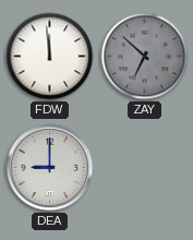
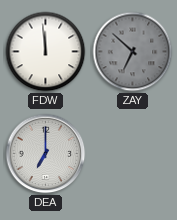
DEA: 9:00 -> 7:00 (46, 154)
